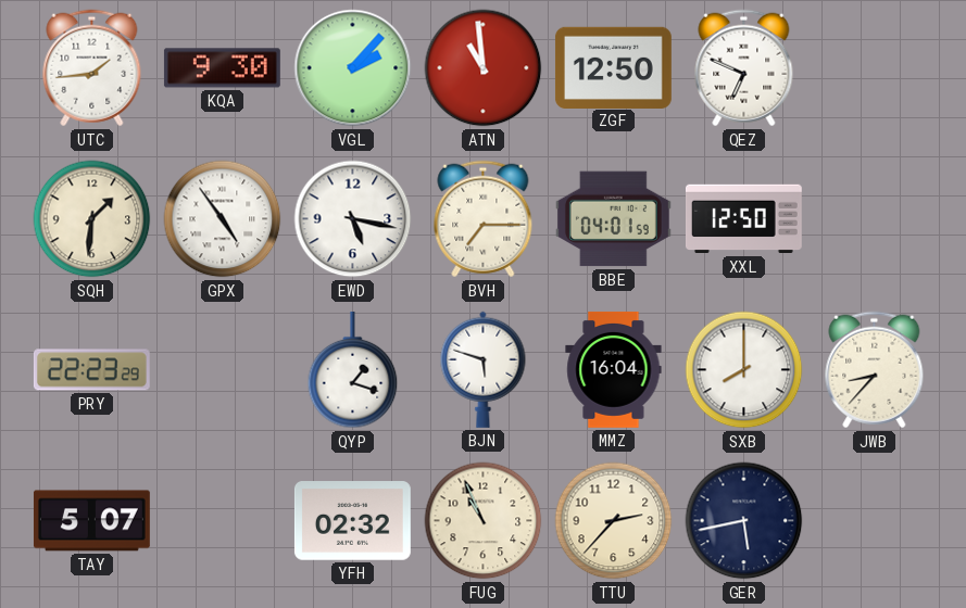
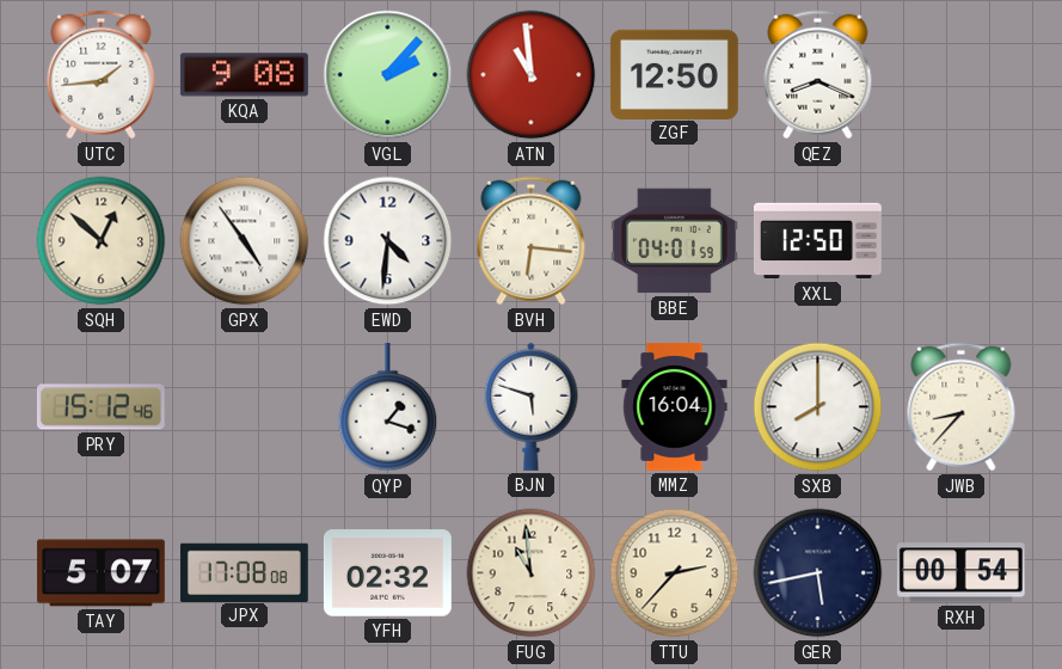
KQA: 9:30 -> 9:08 (244, 75)
QEZ: 6:49 -> 8:19 (818, 75)
SQH: 1:31 -> 12:52 (102, 241)
EWD: 5:17 -> 4:31 (388, 241)
BVH: 7:15 -> 6:16 (532, 241)
PRY: 22:23 -> 15:12 (100, 407)
JPX: none -> 17:08 (244, 572)
FUG: 10:56 -> 10:59 (532, 573)
RXH: none -> 00:54 (960, 573)
